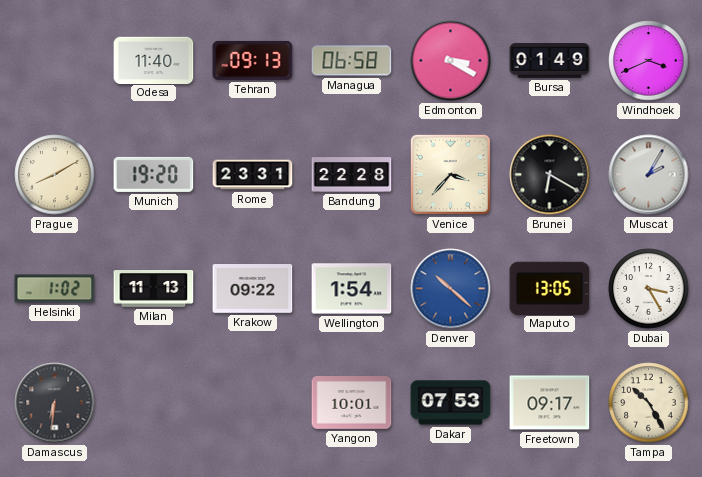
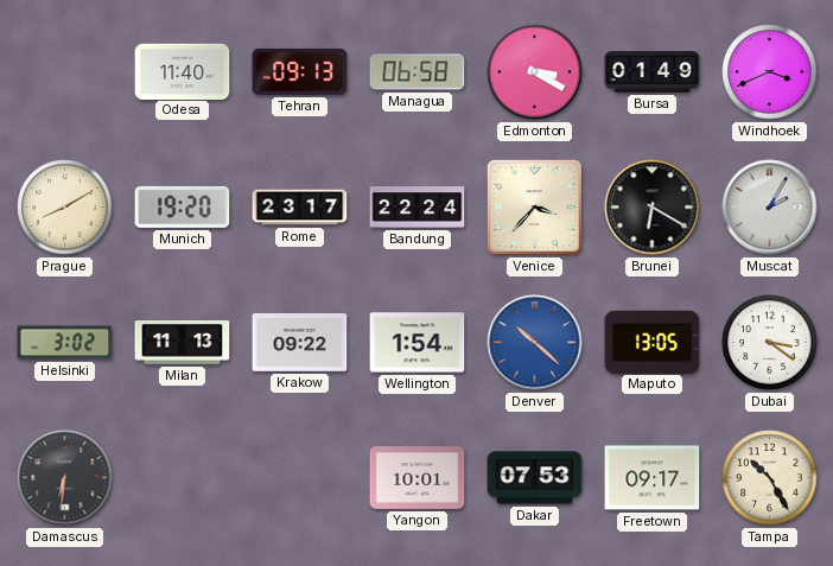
Rome: 23:31 -> 23:17 (300, 208)
Bandung: 22:28 -> 22:24 (418, 208)
Helsinki: 1:02 -> 3:02 (65, 343)
Dubai: 3:25 -> 3:21 (770, 343)
